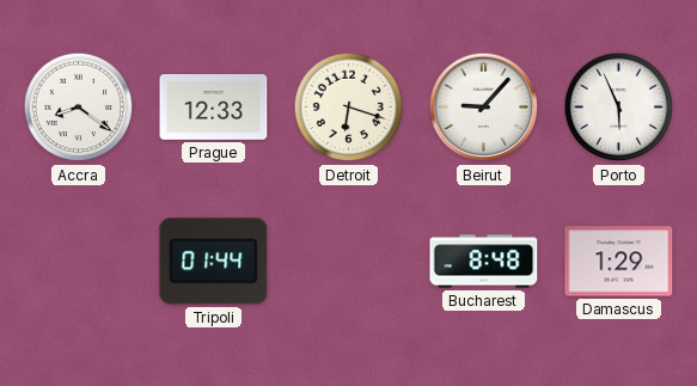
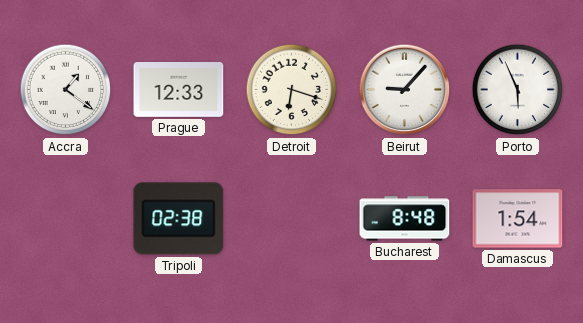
Accra: 8:21 -> 1:21 (66, 90)
Tripoli: 01:44 -> 02:38 (179, 219)
Damascus: 1:29 -> 1:54 (518, 219)
